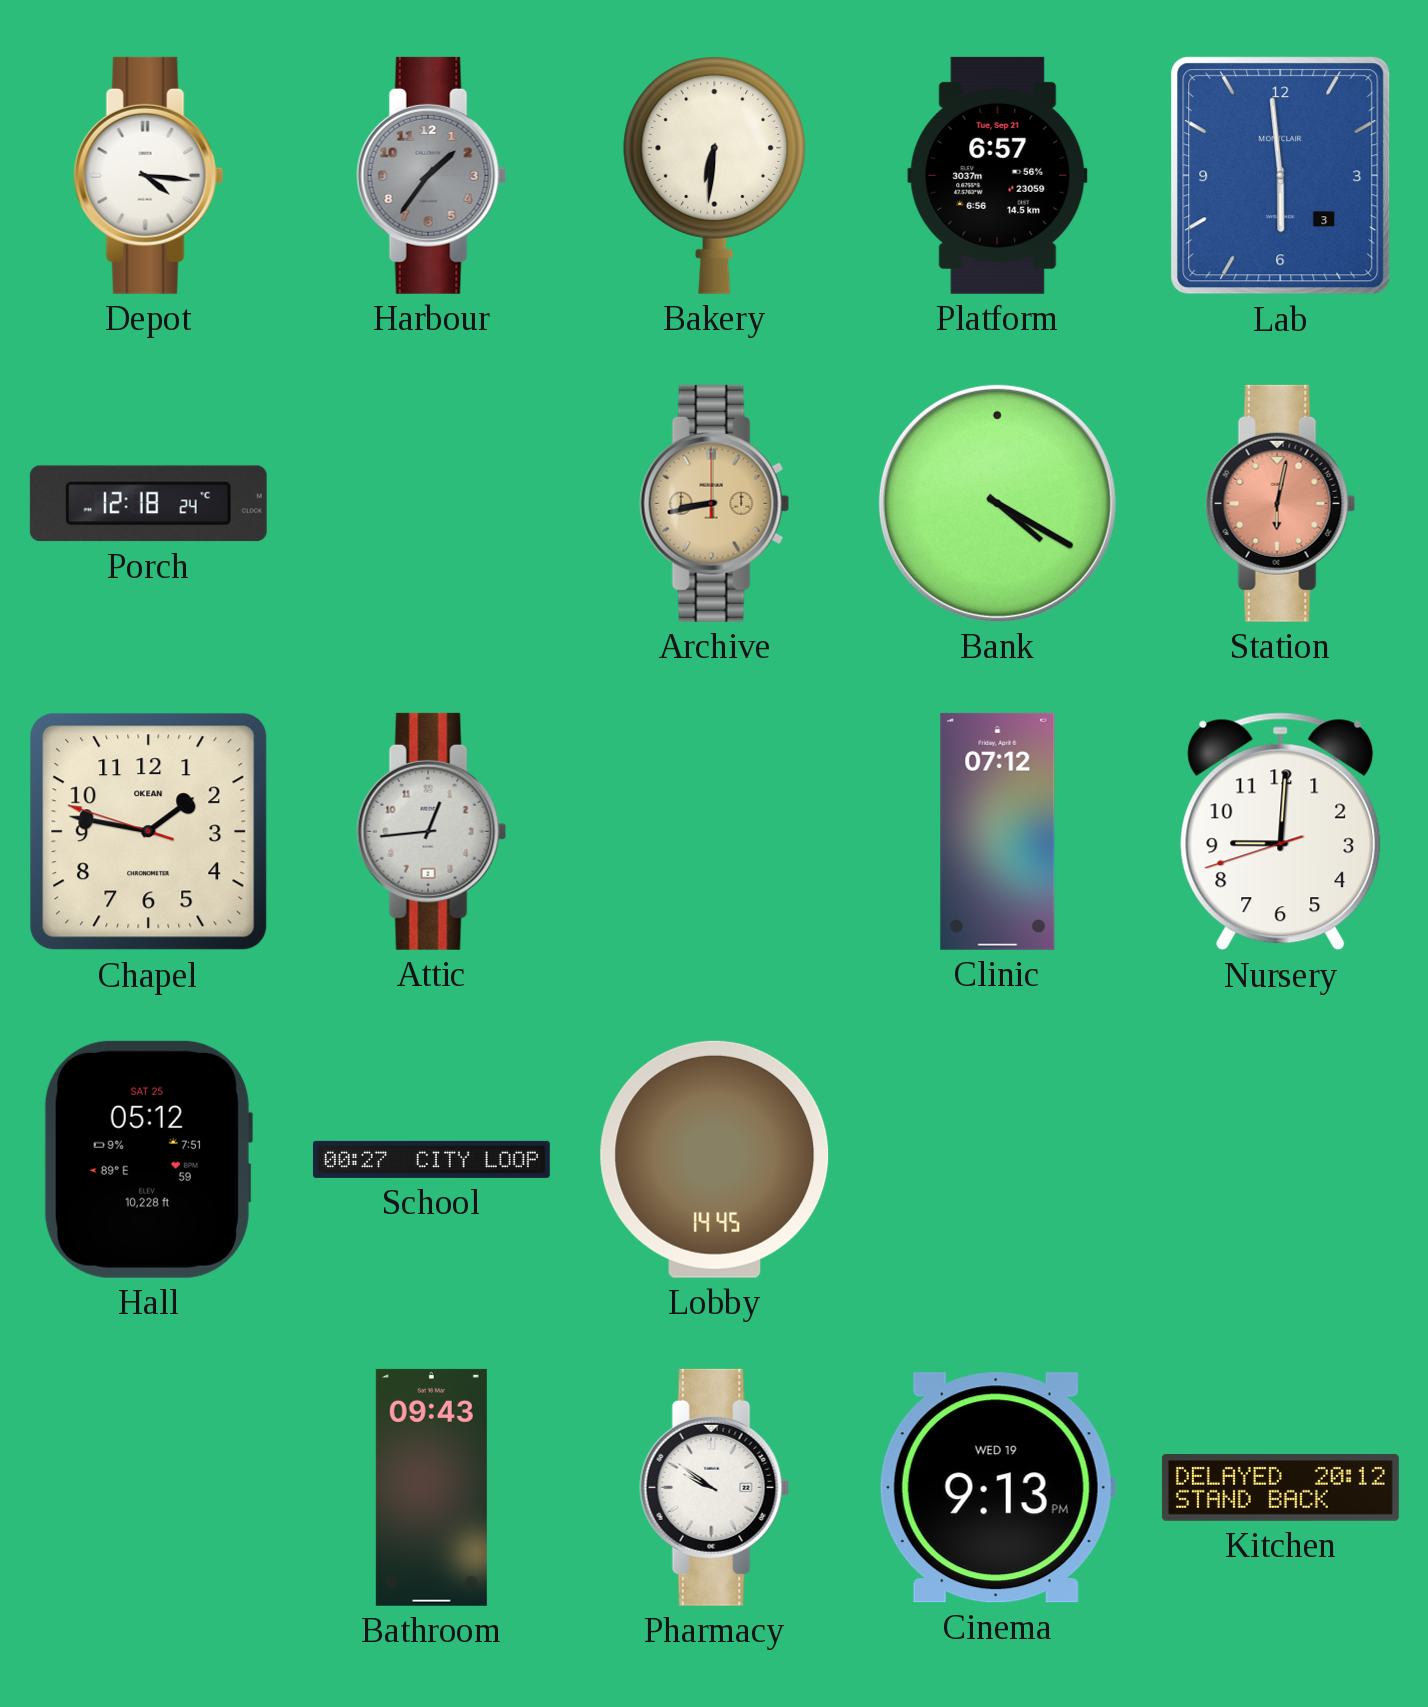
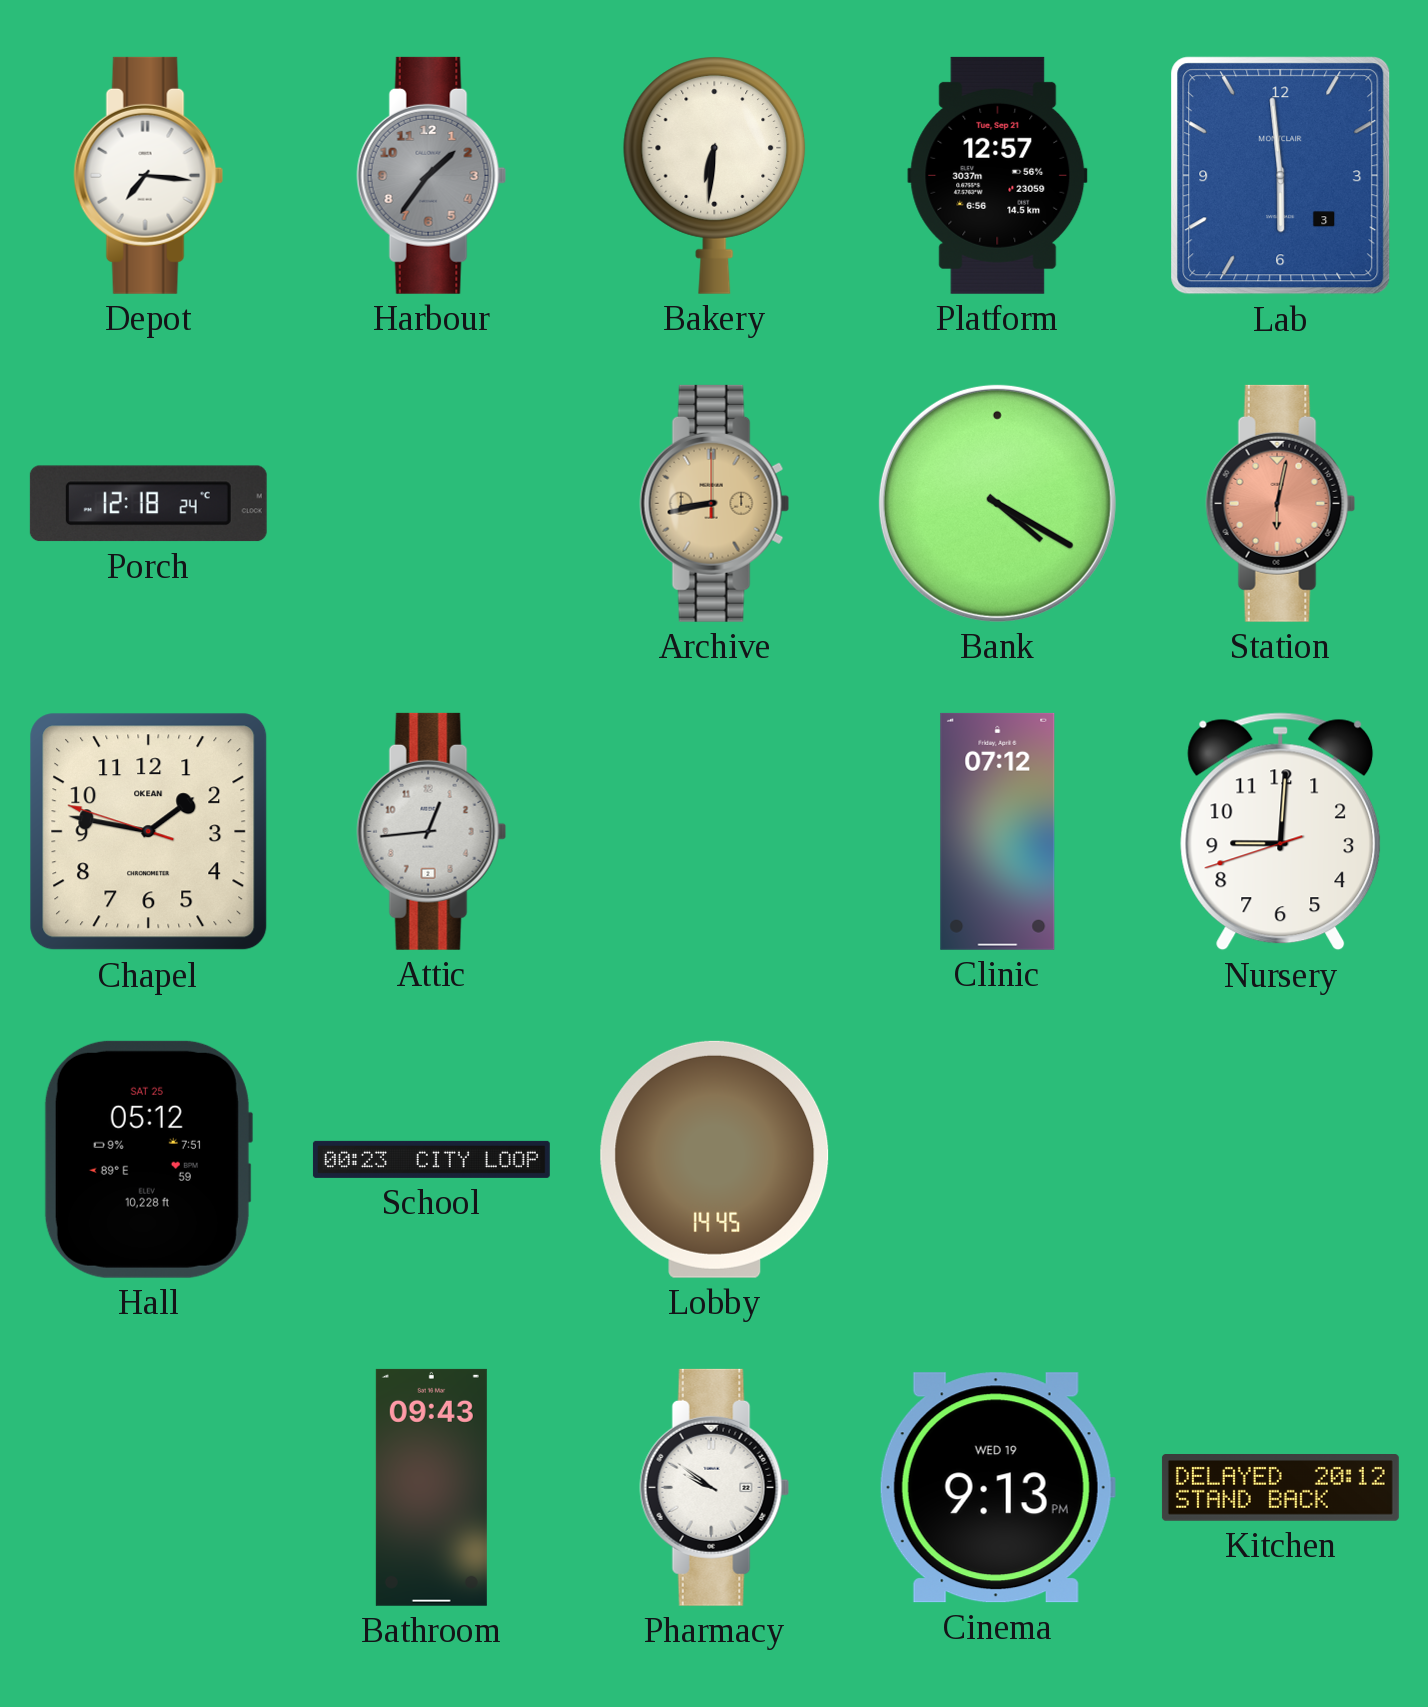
Depot: 4:16 -> 7:16 (149, 175)
Platform: 6:57 -> 12:57 (998, 175)
School: 00:27 -> 00:23 (431, 1159)
